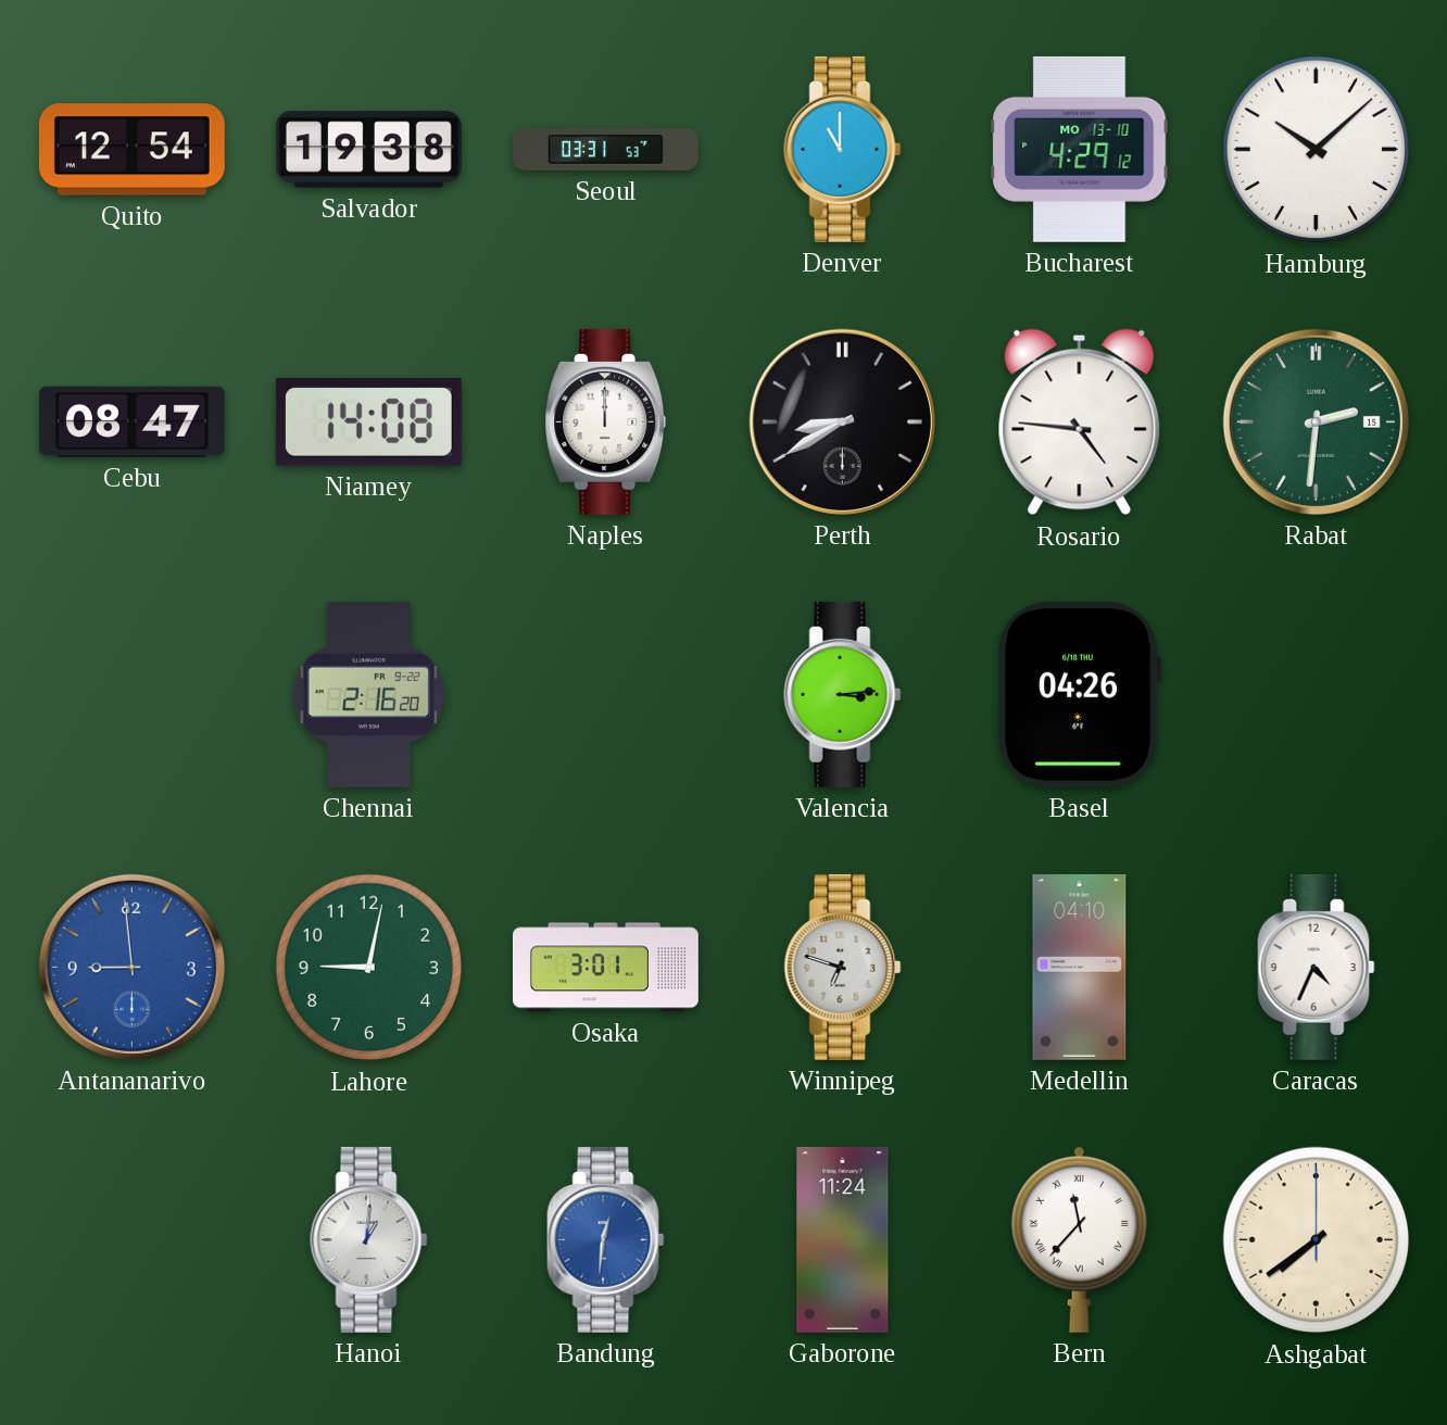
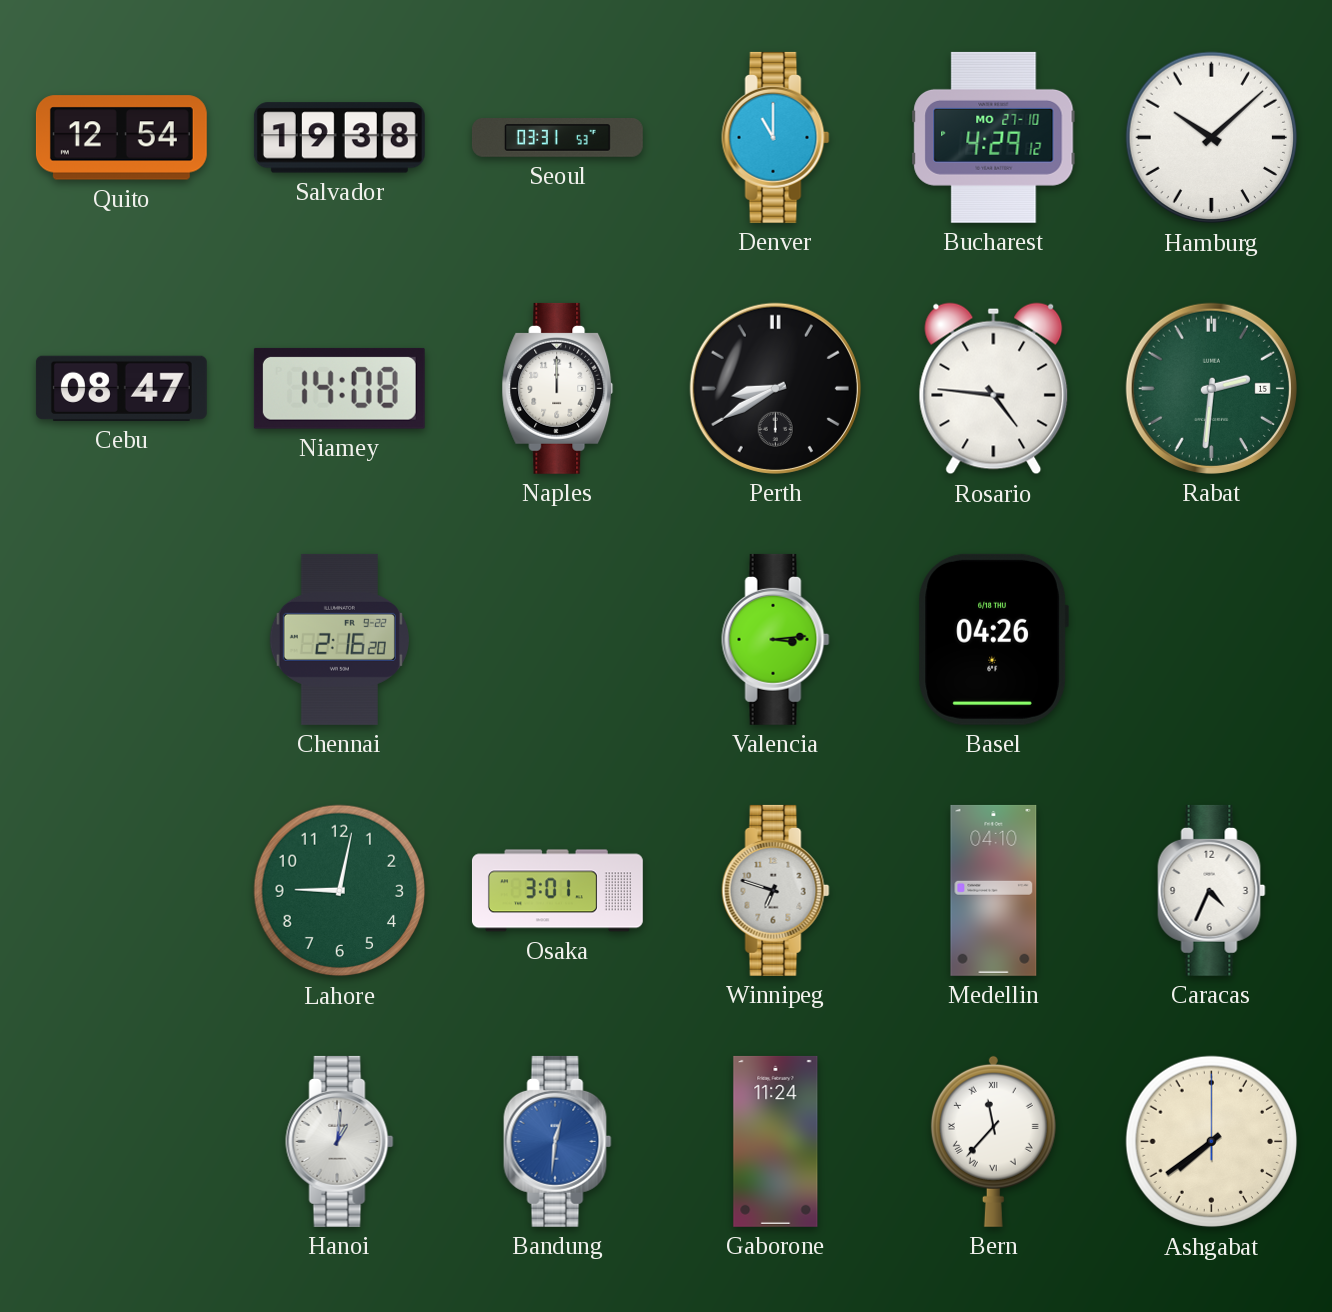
Bucharest date: MO 13-10 -> MO 27-10 (994, 137)
Antananarivo: 8:59 -> none (131, 967)
